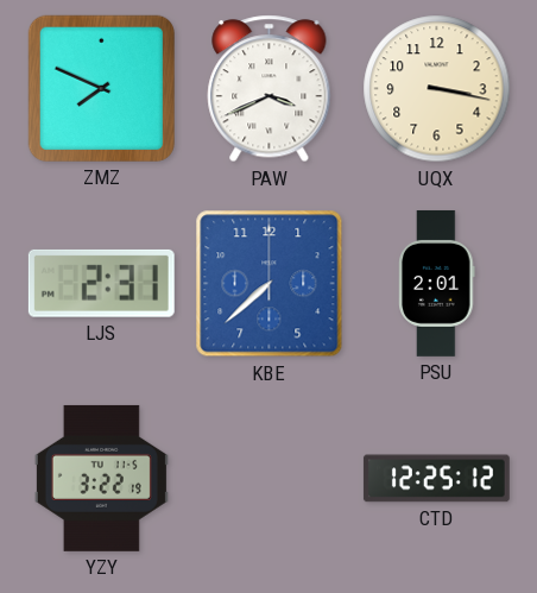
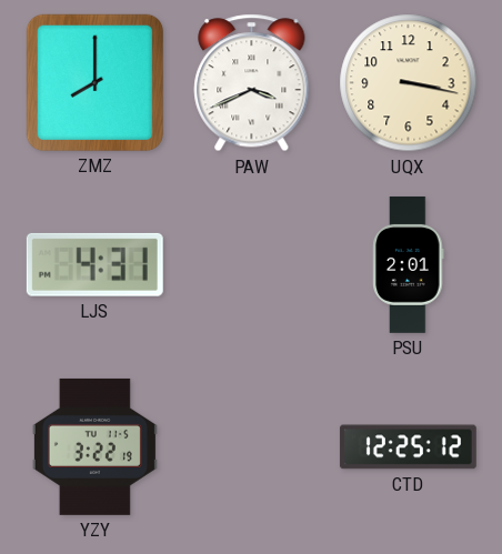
ZMZ: 7:49 -> 8:00 (94, 82)
LJS: 2:31 -> 4:31 (94, 264)
KBE: 7:38 -> none (270, 284)
